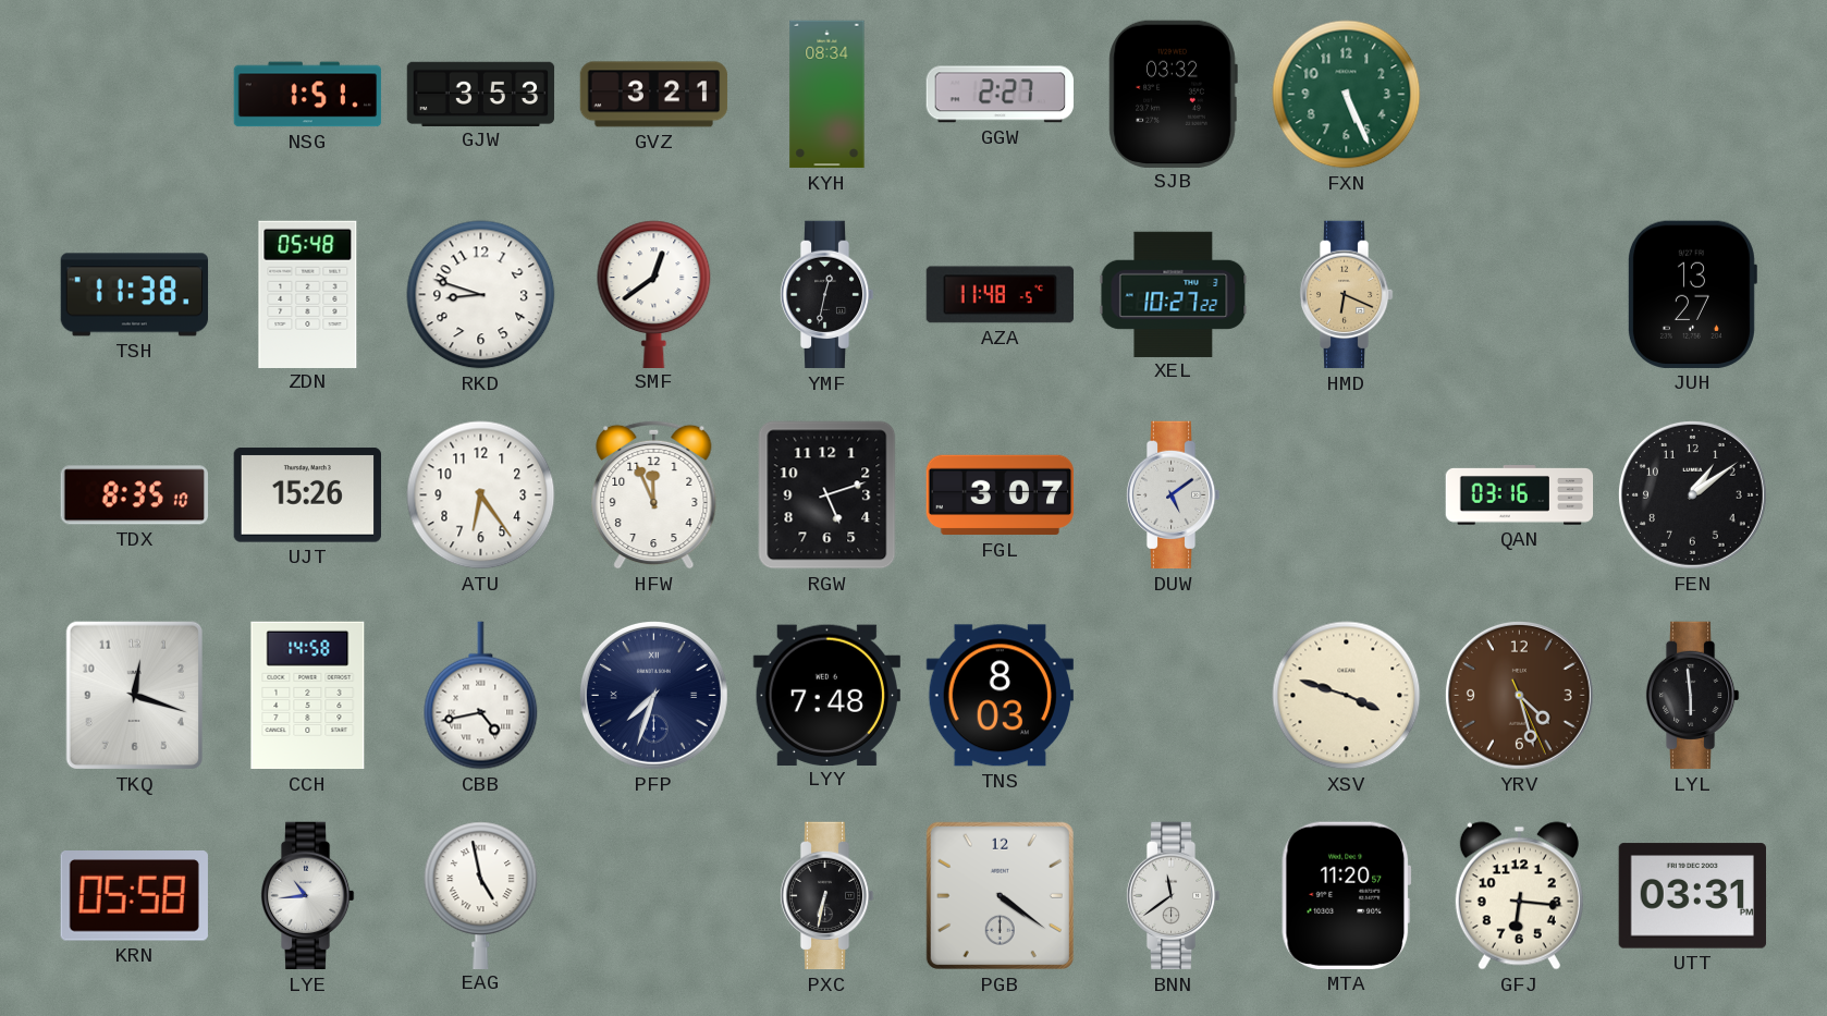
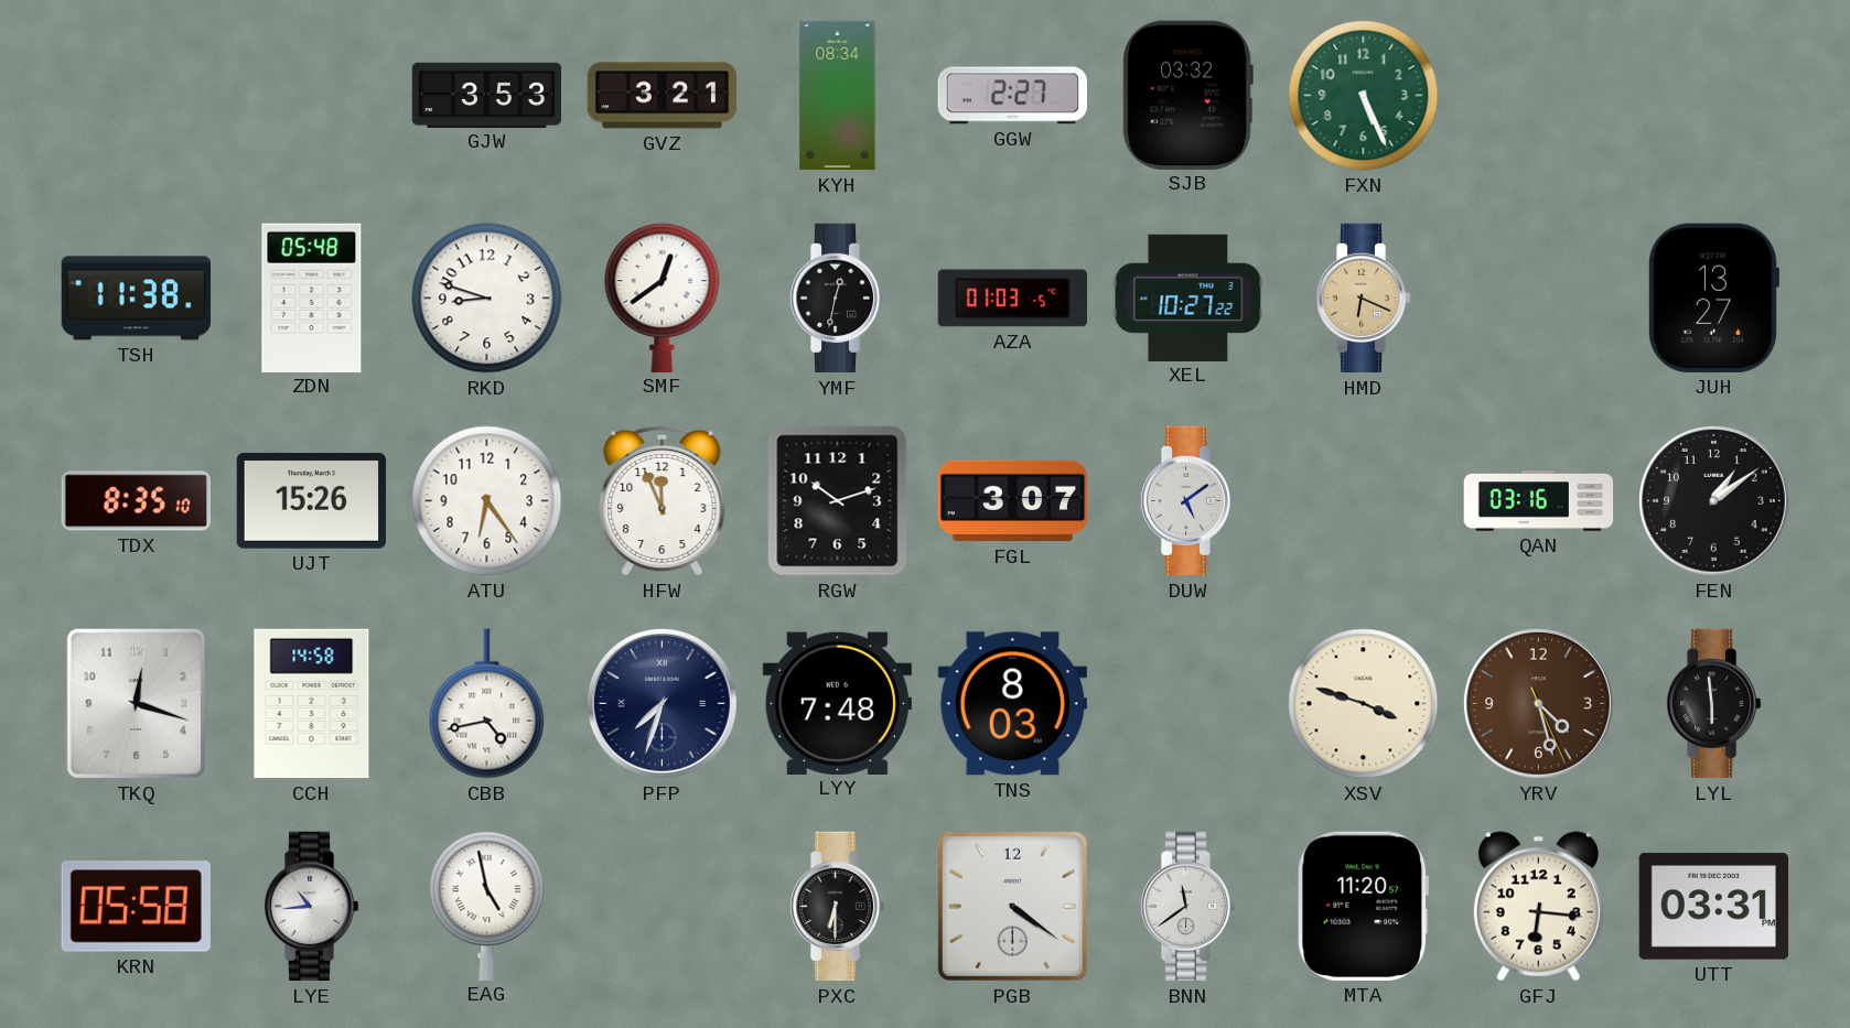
NSG: 1:51 -> none (308, 95)
AZA: 11:48 -> 01:03 (1013, 299)
RGW: 5:12 -> 10:12 (838, 501)
PXC: 6:32 -> 6:30 (837, 907)
